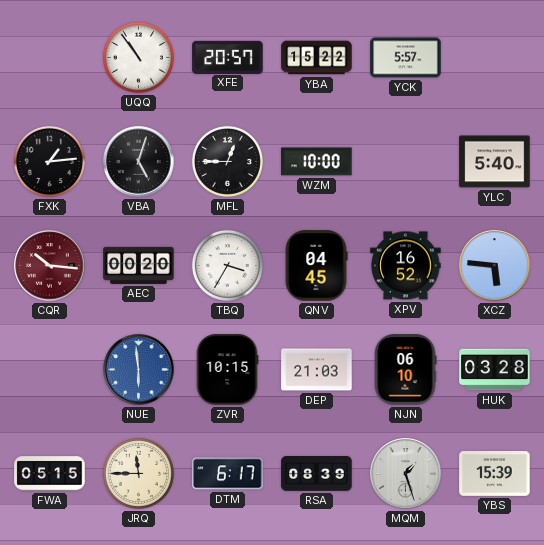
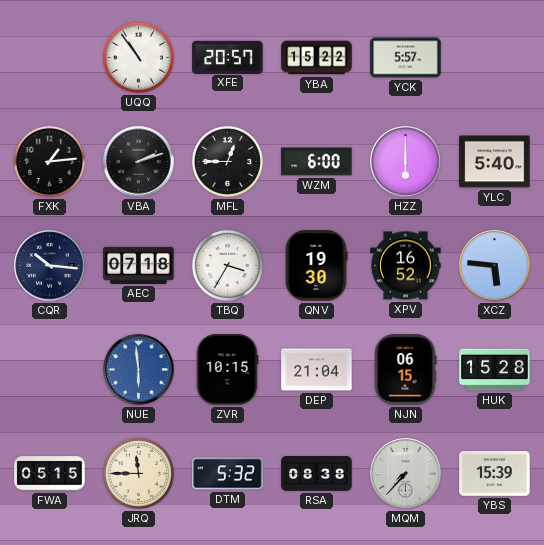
VBA: 5:03 -> 2:12 (139, 162)
WZM: 10:00 -> 6:00 (317, 162)
HZZ: none -> 6:00 (406, 162)
CQR dial: burgundy -> navy (50, 266)
AEC: 00:20 -> 07:18 (139, 265)
QNV: 04:45 -> 19:30 (316, 266)
DEP: 21:03 -> 21:04 (317, 370)
NJN: 06:10 -> 06:15 (405, 370)
HUK: 03:28 -> 15:28 (495, 370)
DTM: 6:17 -> 5:32 (228, 474)
RSA: 08:39 -> 08:38 (317, 474)
MQM: 1:27 -> 7:37 (406, 474)
